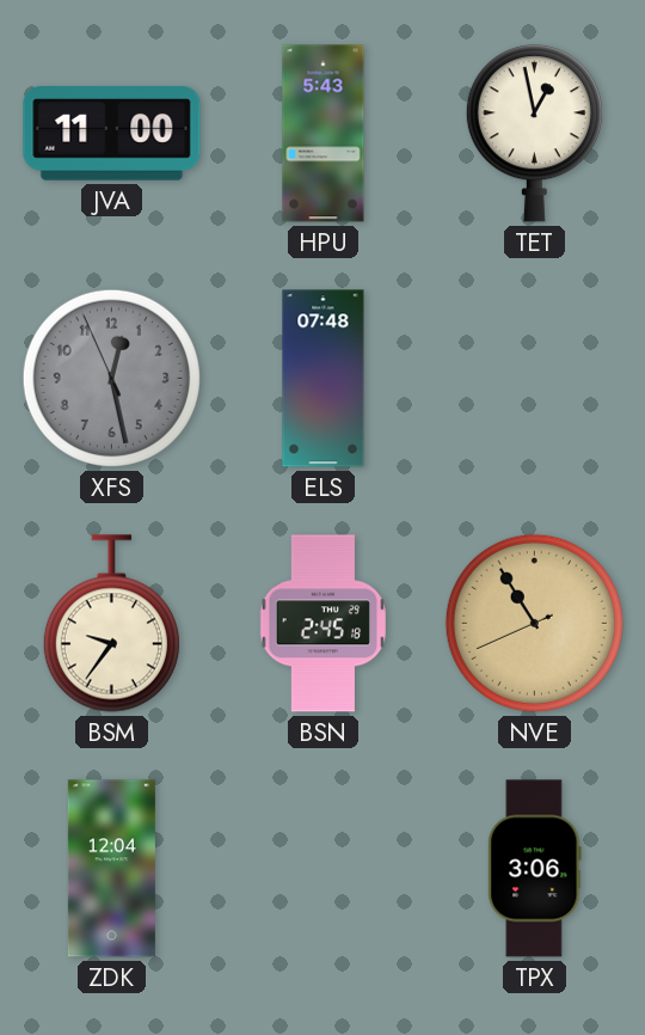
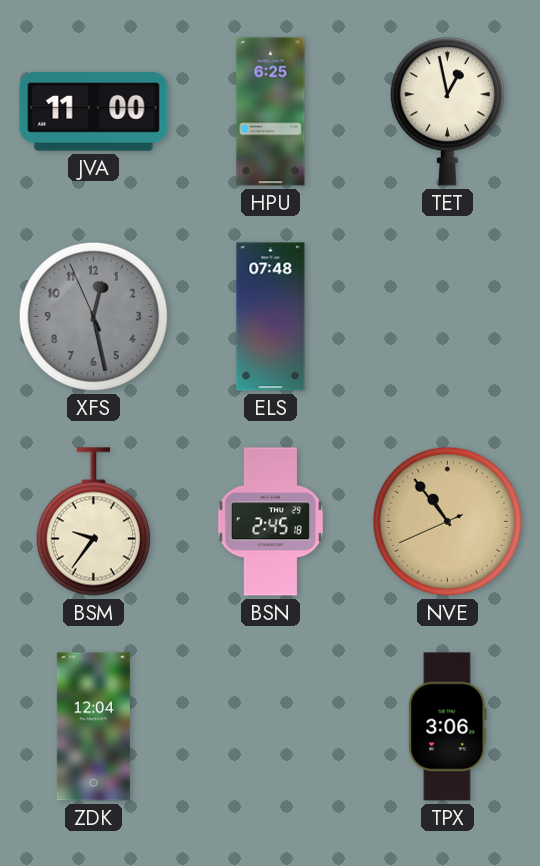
HPU: 5:43 -> 6:25 (271, 112)
NVE: 10:54 -> 10:53 (447, 521)
